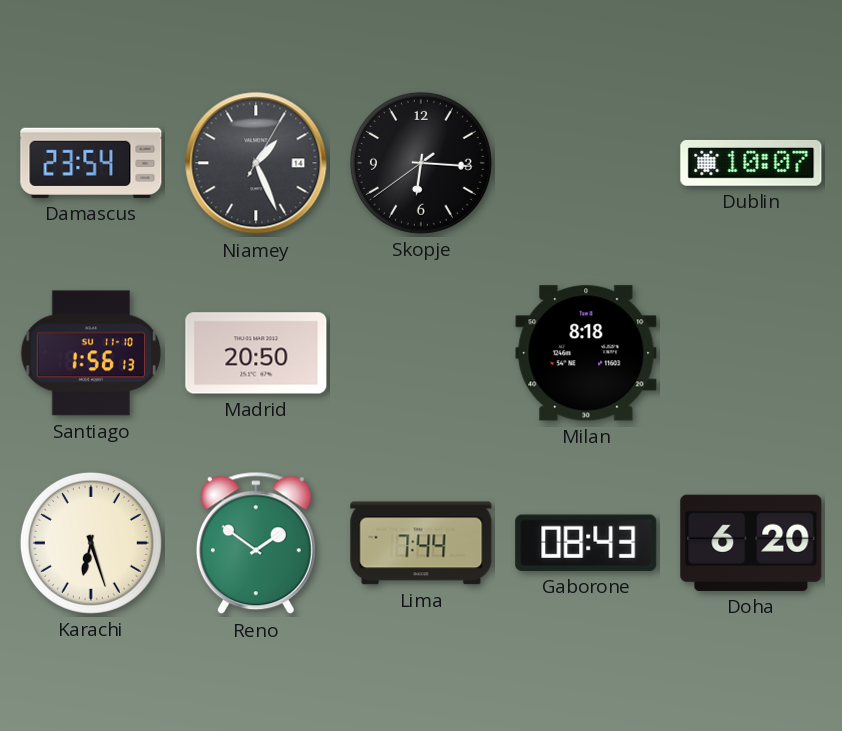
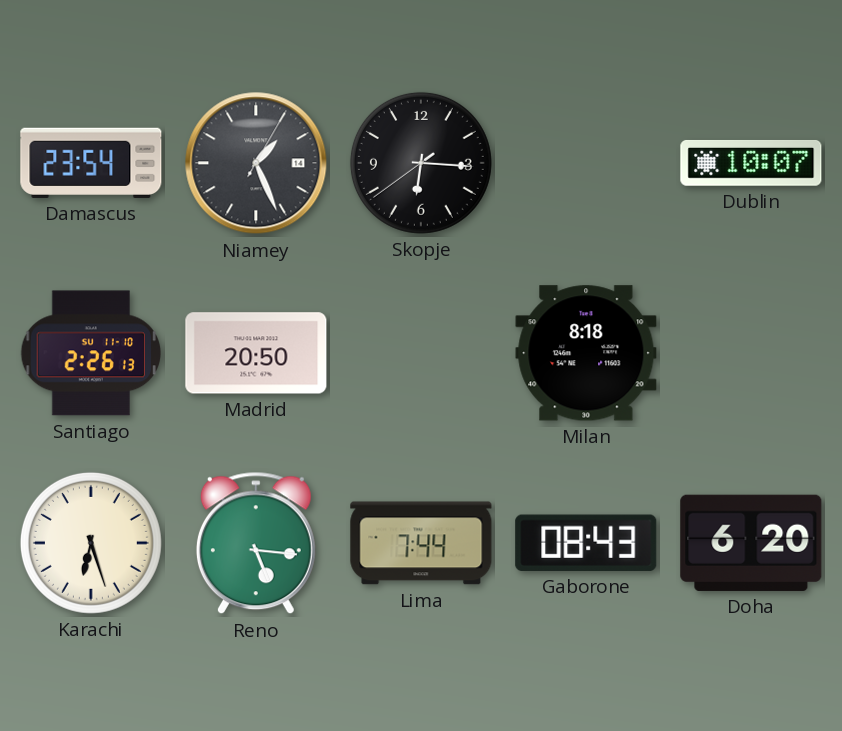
Santiago: 1:56 -> 2:26 (90, 353)
Reno: 1:51 -> 5:16 (256, 543)
